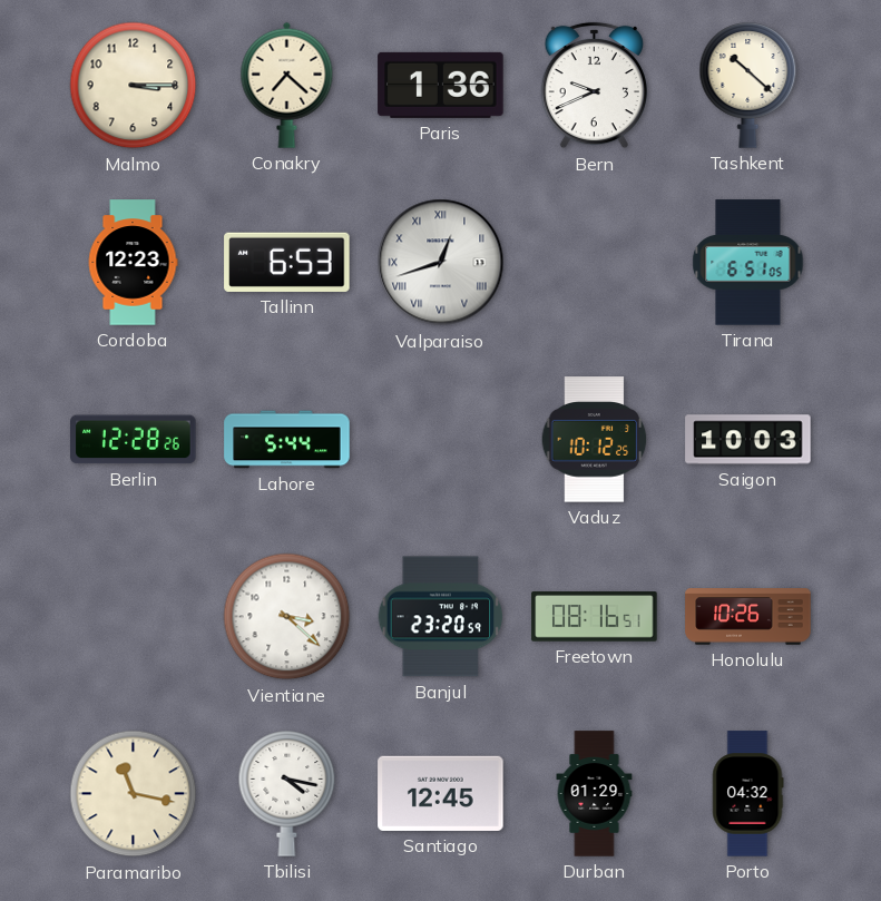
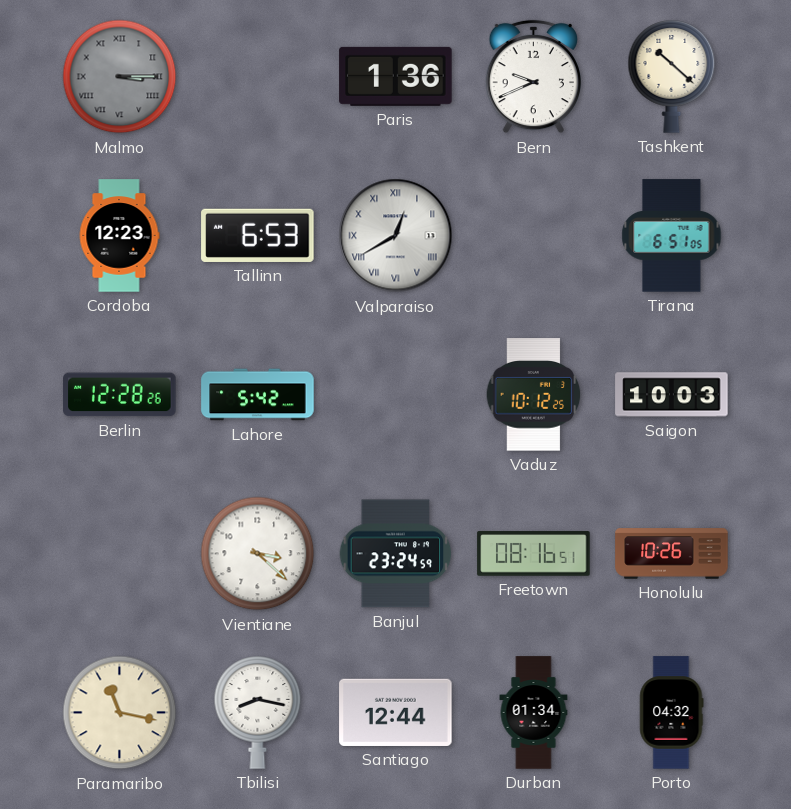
Malmo dial: cream -> grey (120, 77)
Malmo numerals: Arabic -> Roman (120, 77)
Conakry: 7:22 -> none (287, 85)
Valparaiso: 12:42 -> 12:40 (396, 236)
Lahore: 5:44 -> 5:42 (258, 395)
Banjul: 23:20 -> 23:24 (396, 554)
Tbilisi: 4:17 -> 8:17 (258, 713)
Santiago: 12:45 -> 12:44 (396, 712)
Durban: 01:29 -> 01:34 (534, 713)
